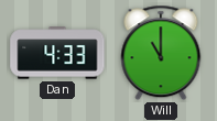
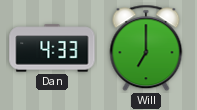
Will: 11:00 -> 7:00 (146, 48)
